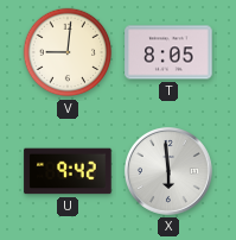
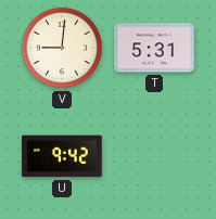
T: 8:05 -> 5:31 (154, 48)
X: 5:59 -> none (168, 171)
